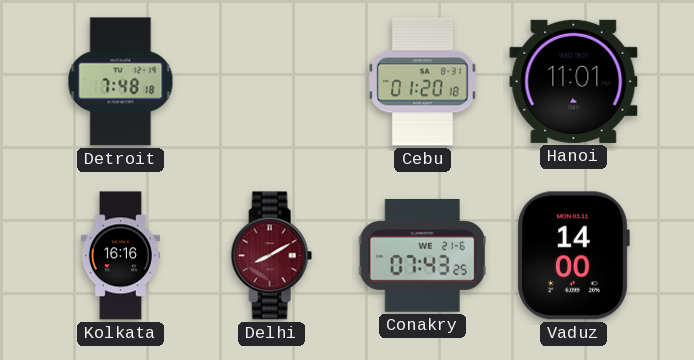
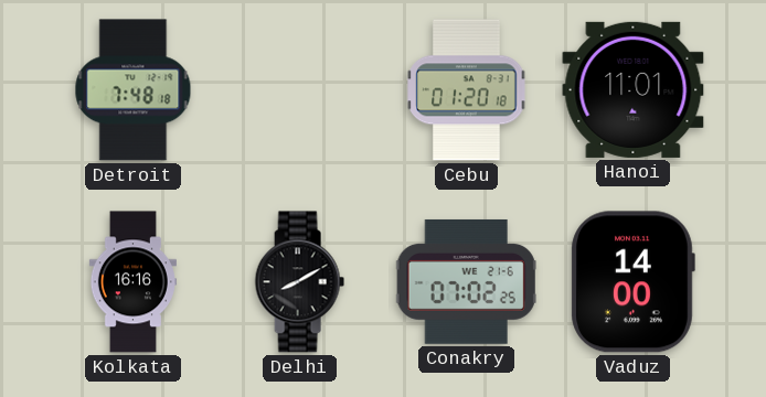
Delhi dial: burgundy -> black (299, 282)
Conakry: 07:43 -> 07:02 (466, 281)
